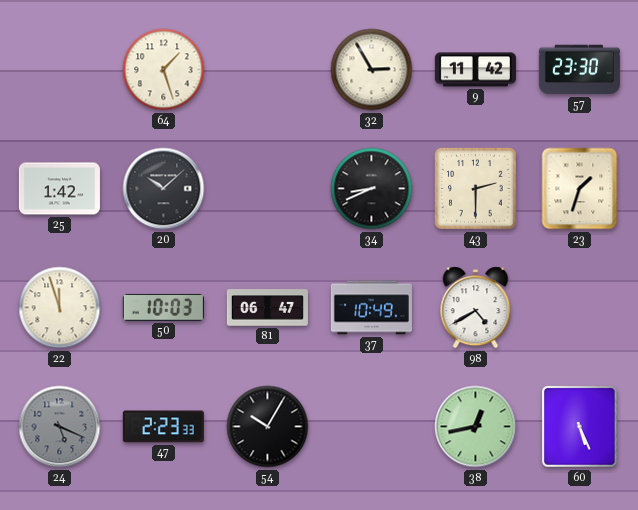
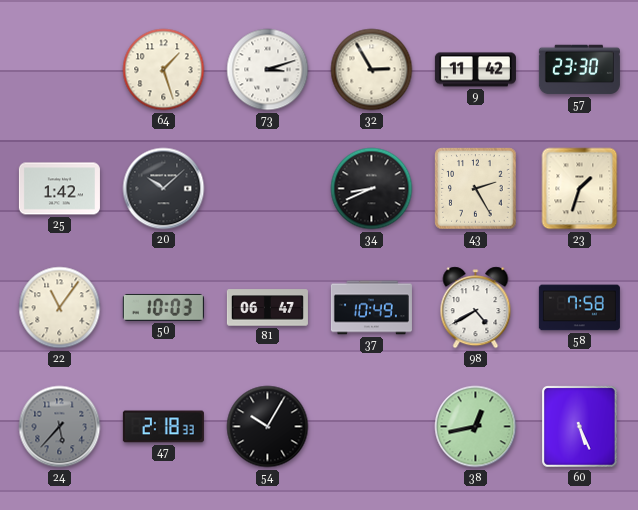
73: none -> 3:12 (268, 70)
43: 2:30 -> 2:25 (476, 189)
22: 11:57 -> 11:06 (60, 308)
58: none -> 7:58 (579, 308)
24: 5:19 -> 5:37 (60, 427)
47: 2:23 -> 2:18 (163, 427)
